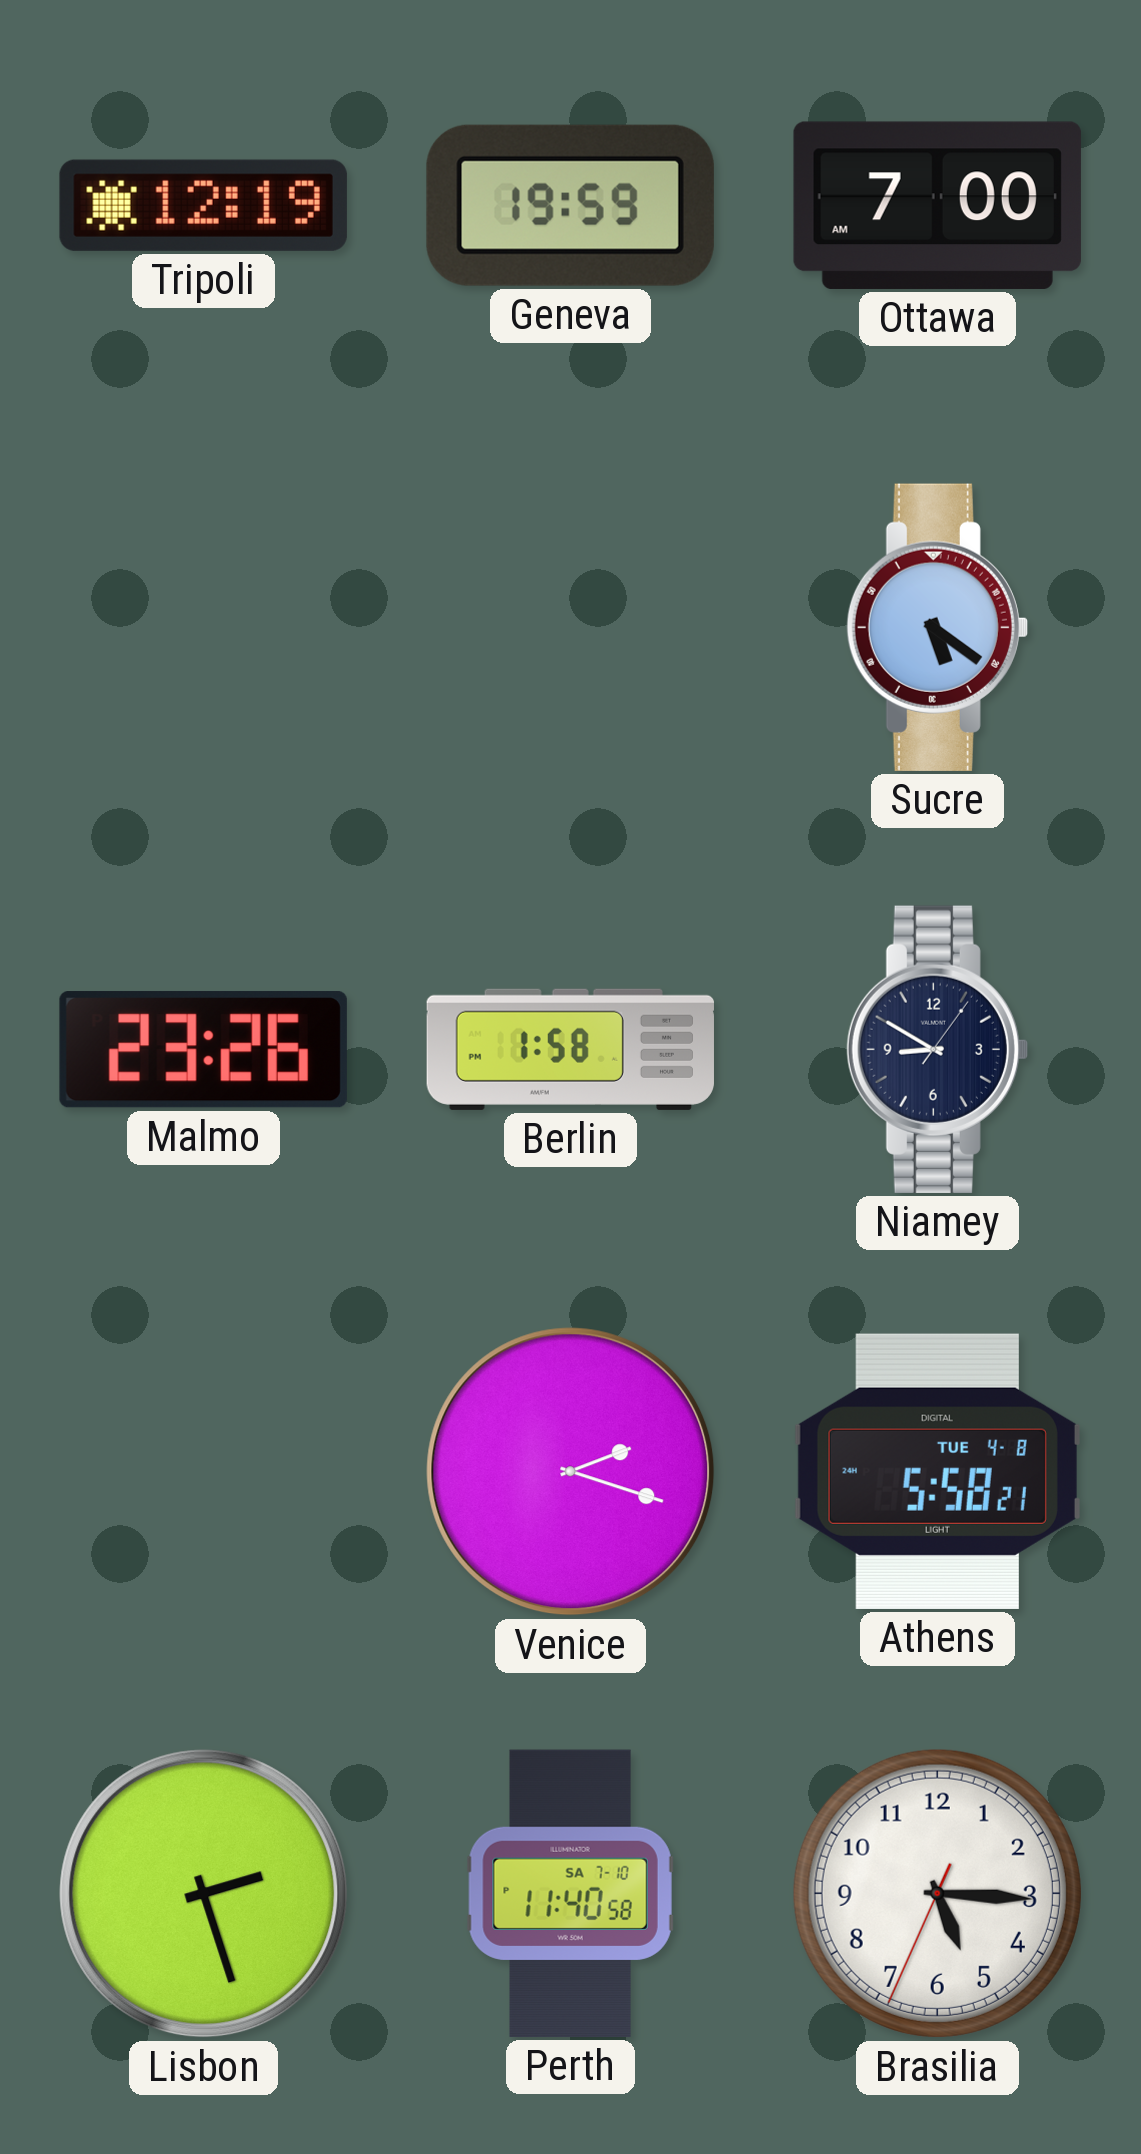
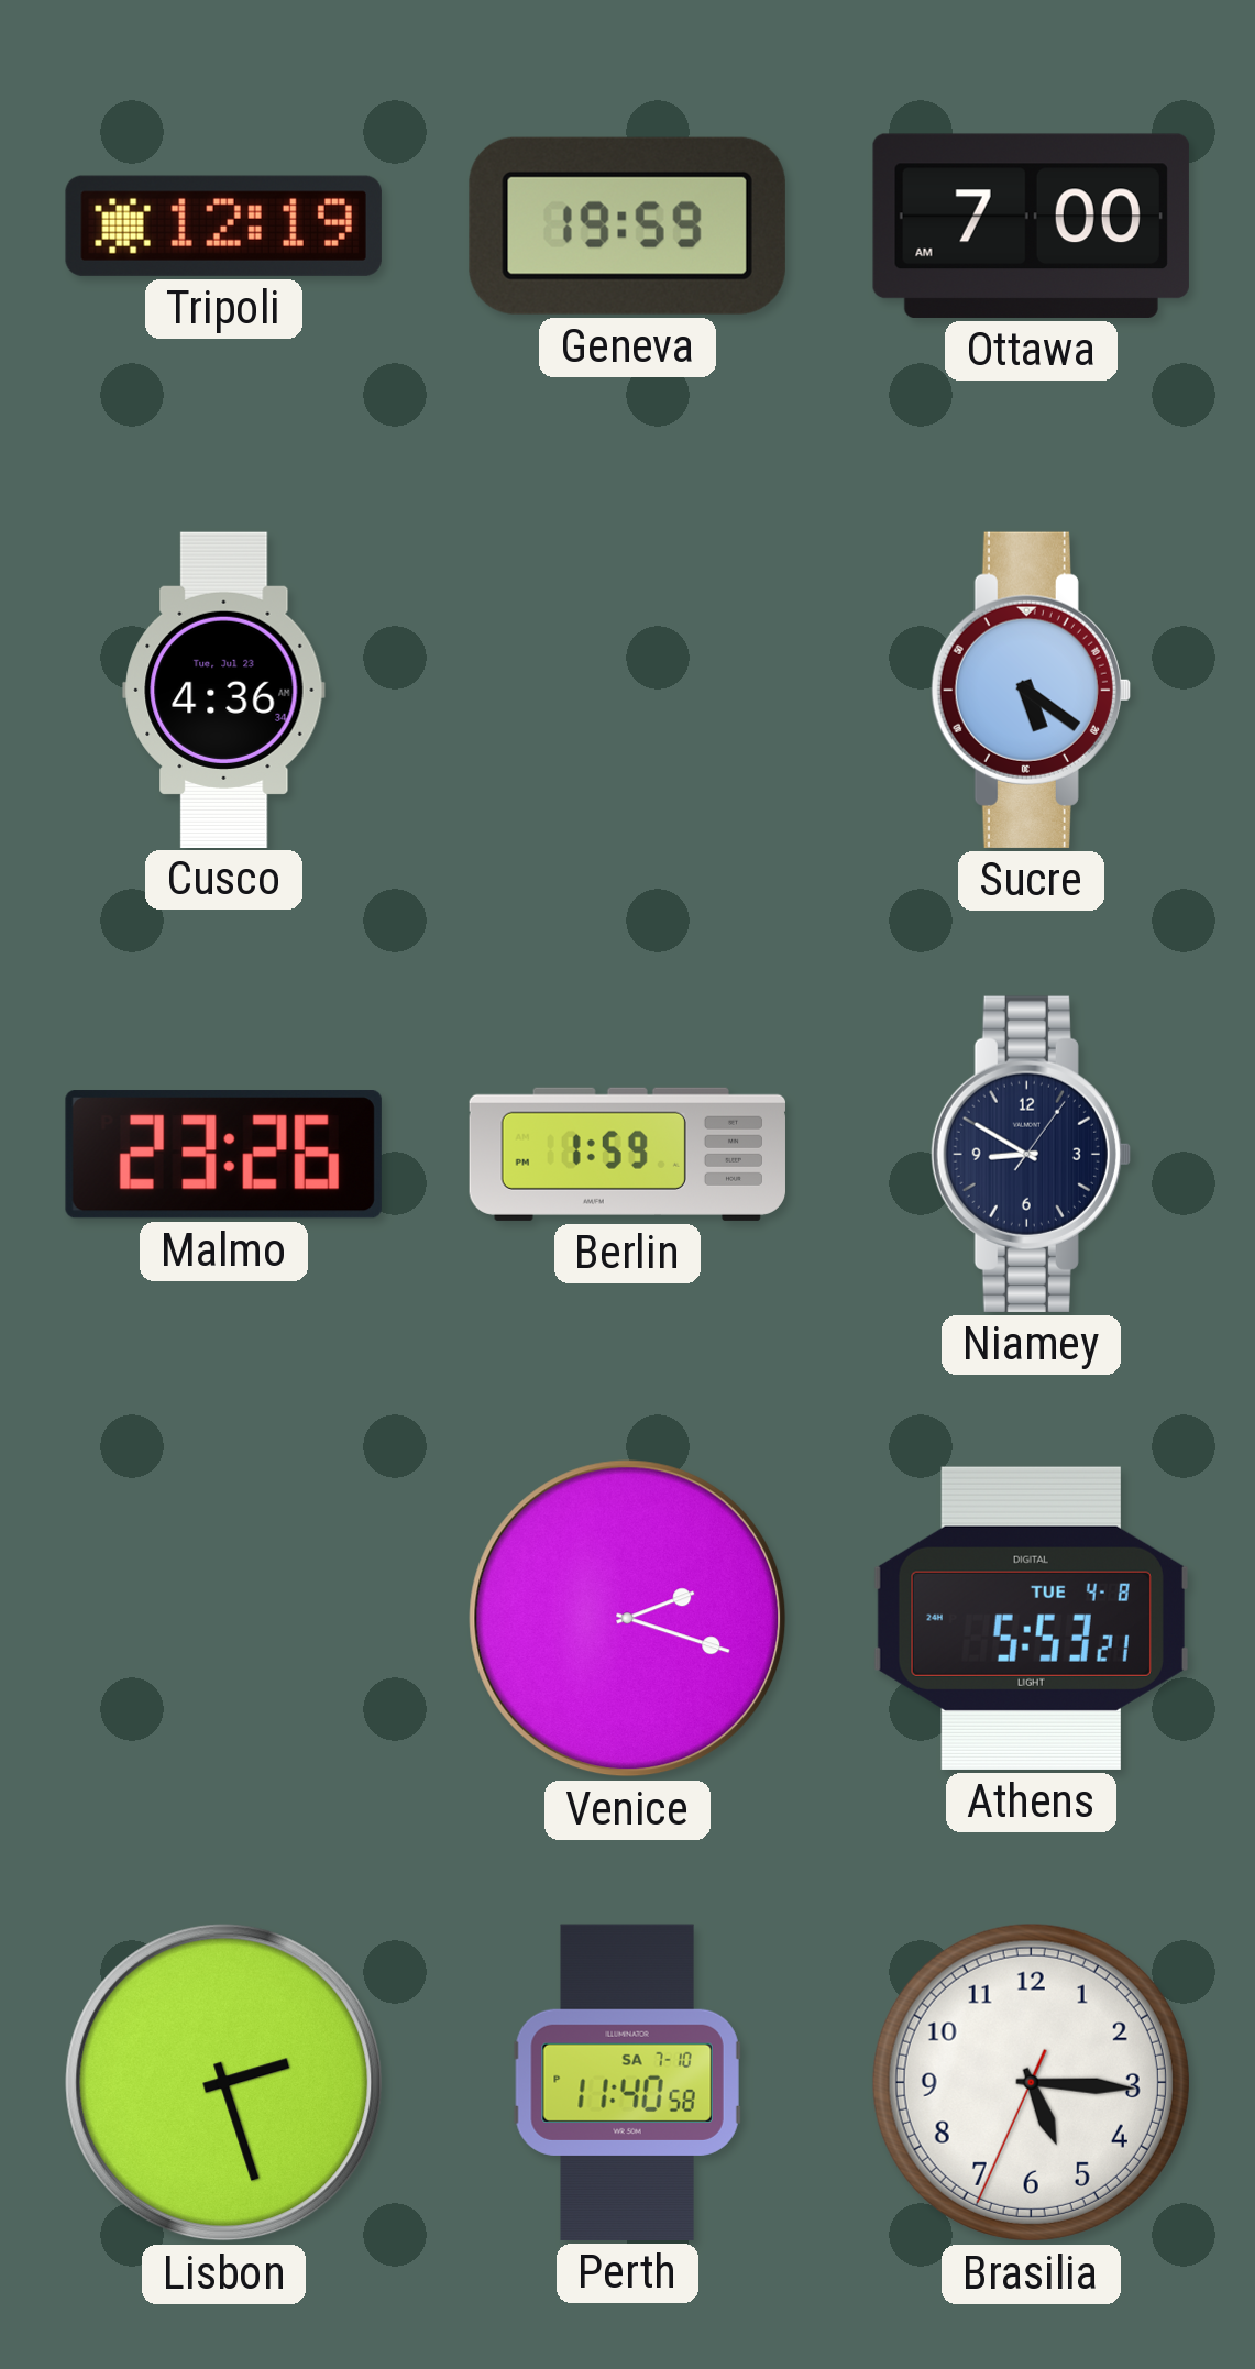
Cusco: none -> 4:36 (224, 690)
Berlin: 1:58 -> 1:59 (627, 1154)
Athens: 5:58 -> 5:53 (1031, 1618)
